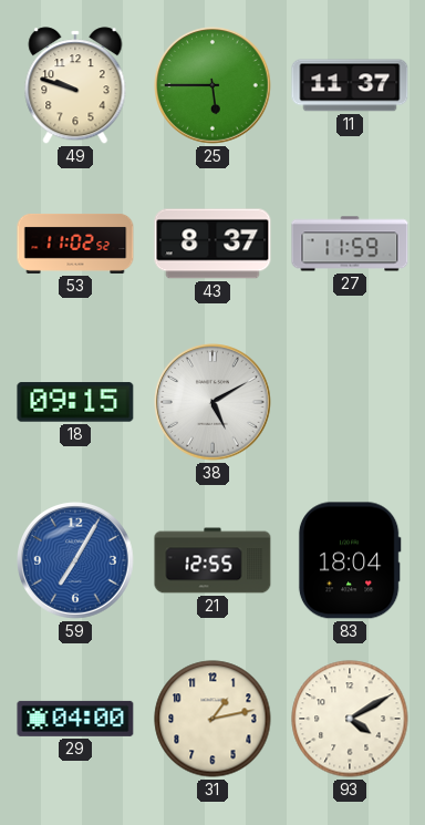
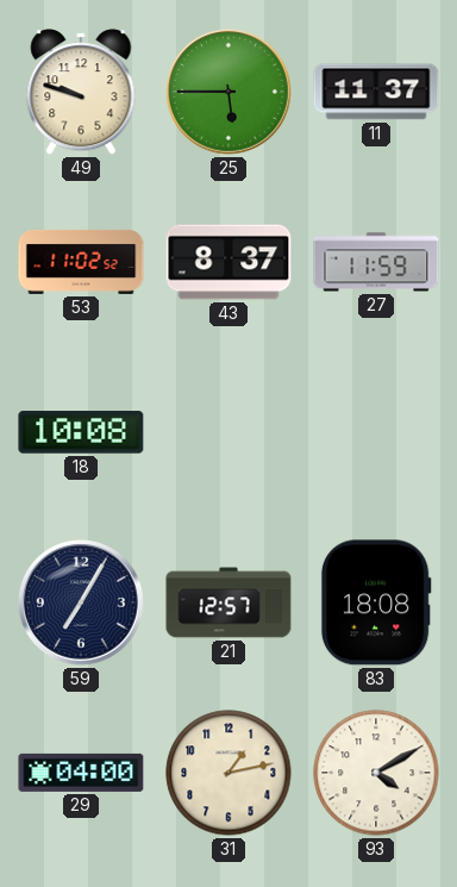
18: 09:15 -> 10:08 (81, 432)
38: 5:10 -> none (214, 403)
59 dial: blue -> navy (82, 604)
21: 12:55 -> 12:57 (228, 602)
83: 18:04 -> 18:08 (376, 602)
